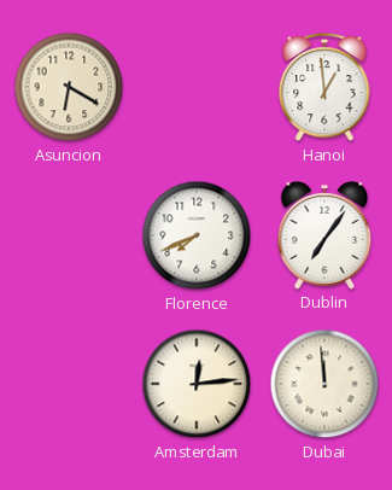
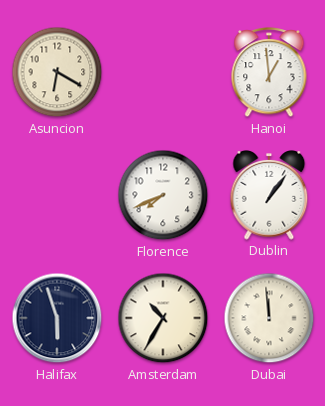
Dublin: 7:06 -> 1:06 (269, 196)
Halifax: none -> 5:57 (57, 318)
Amsterdam: 12:14 -> 10:35 (163, 318)
